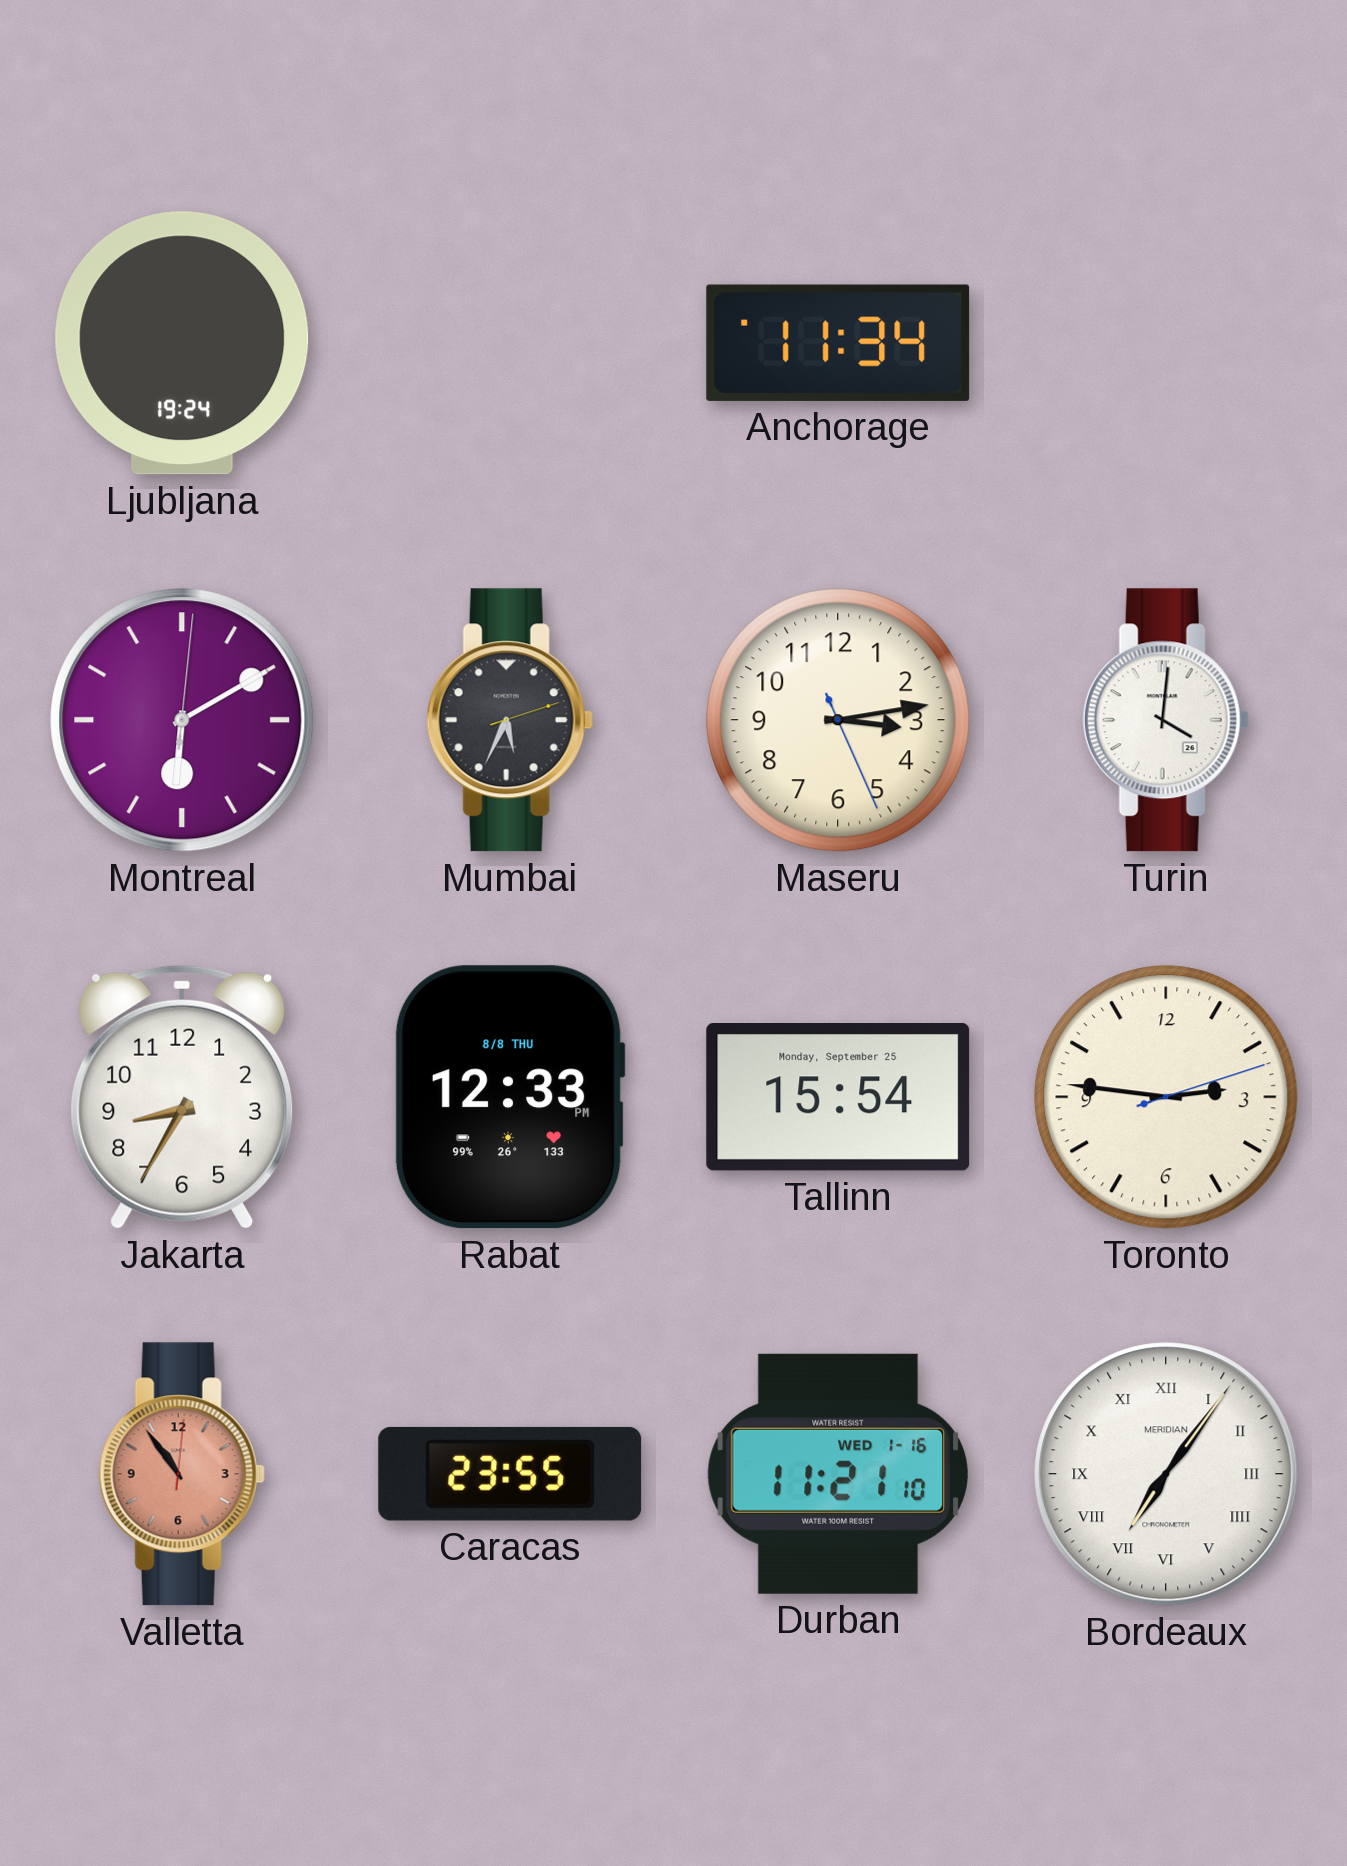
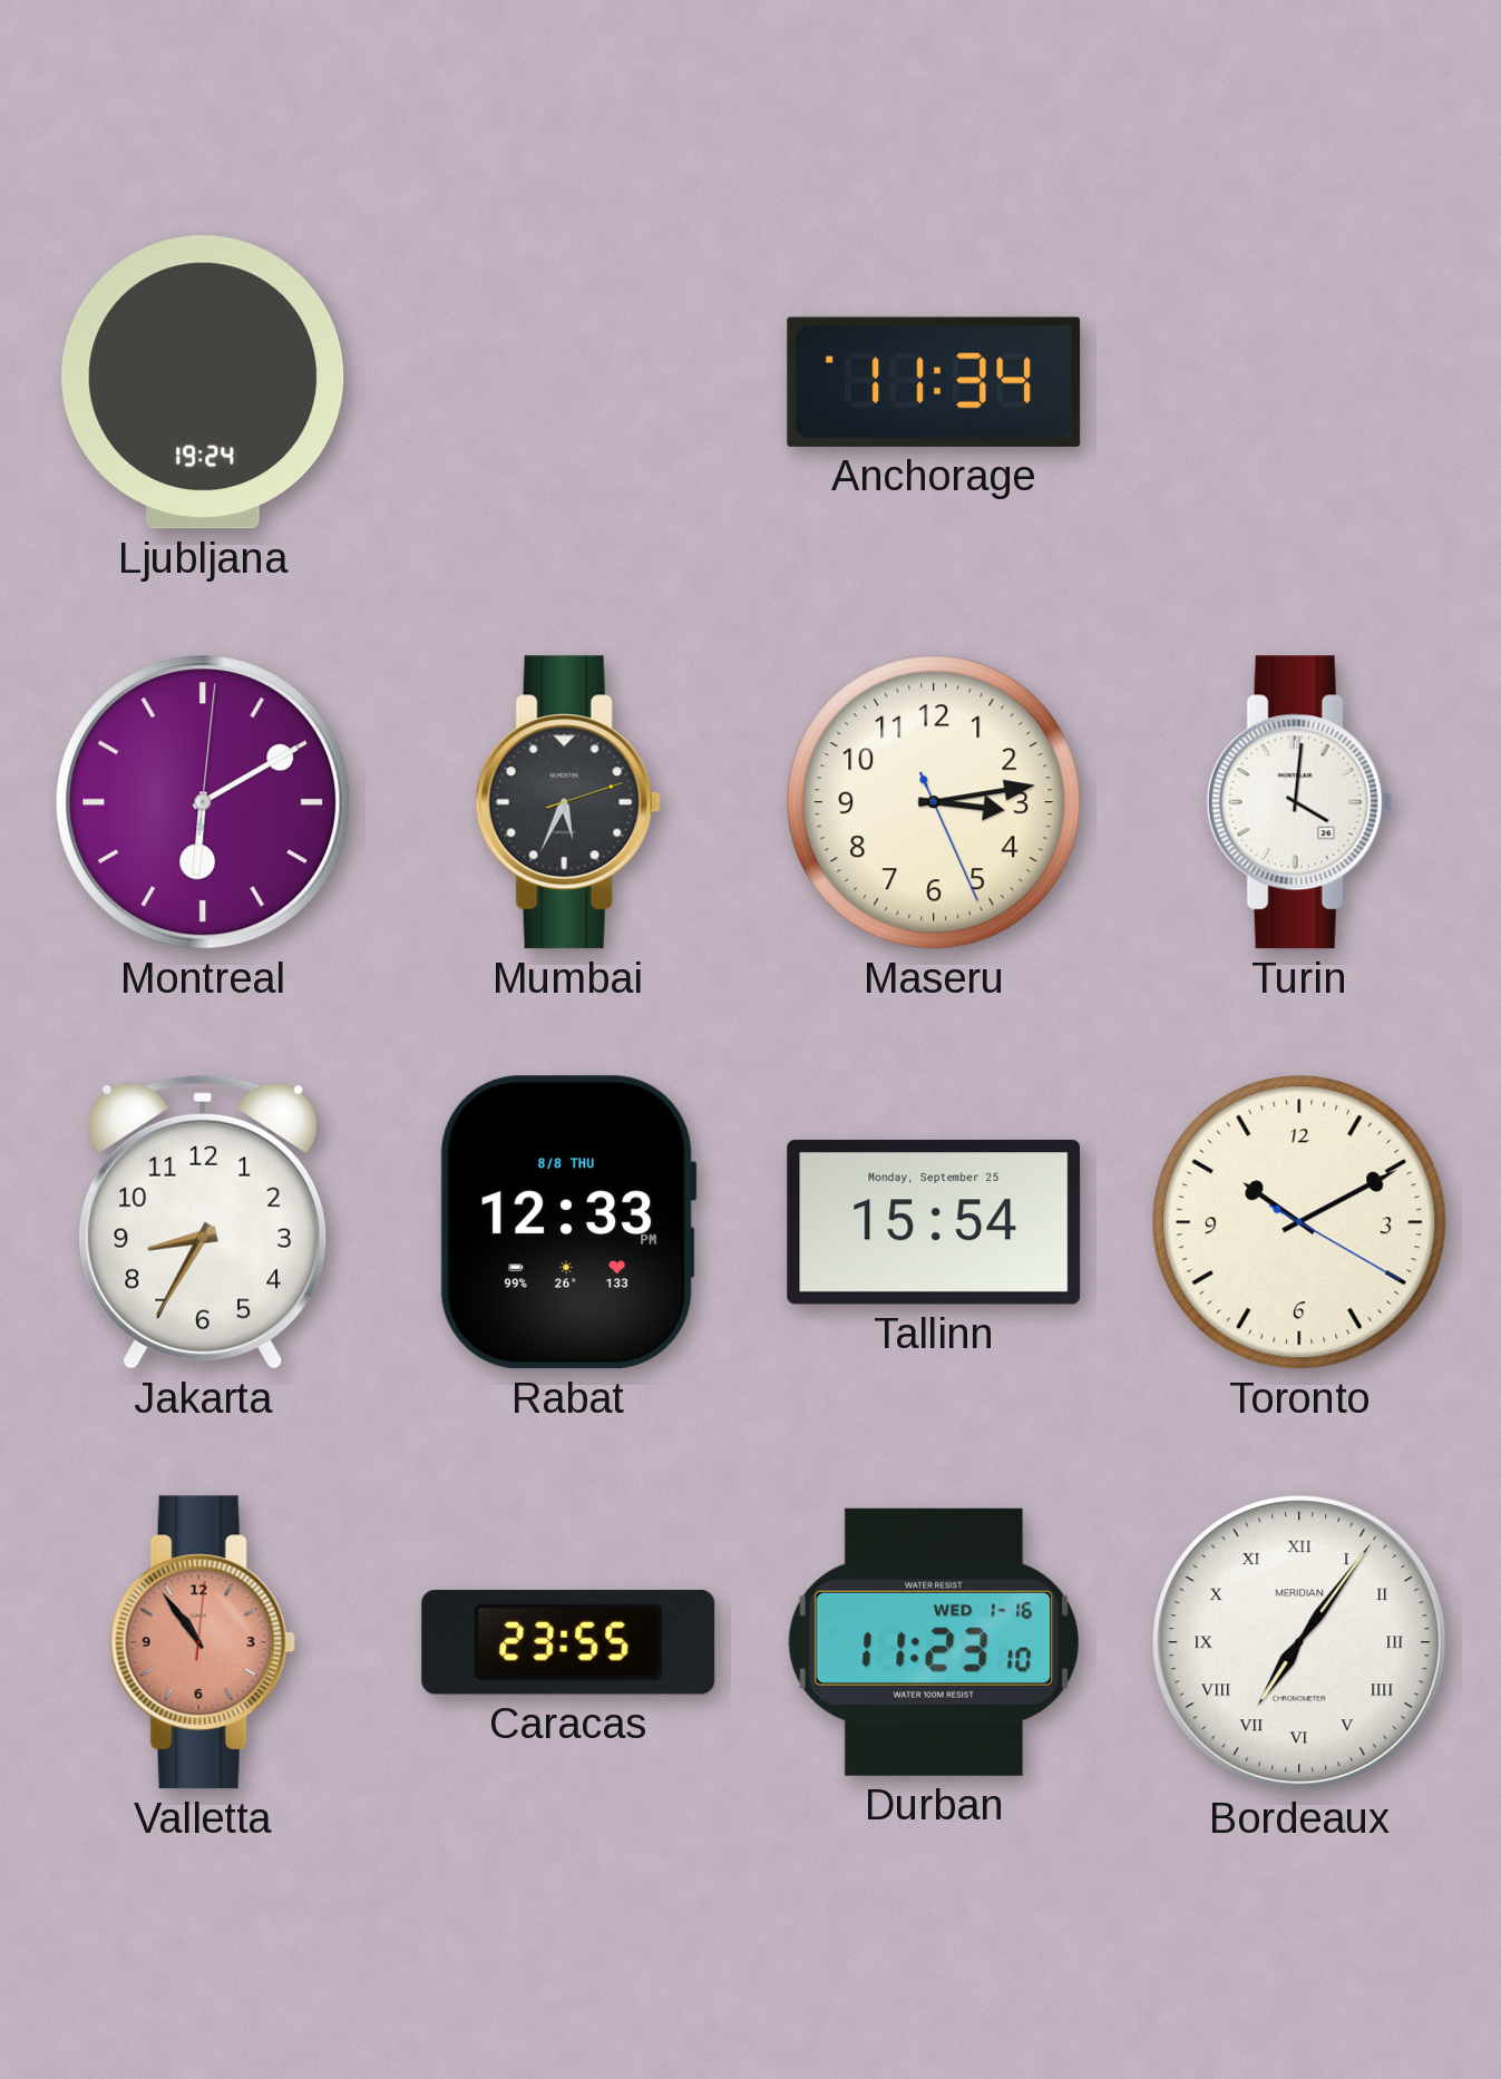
Toronto: 2:46 -> 10:10 (1299, 1222)
Durban: 11:21 -> 11:23 (933, 1642)
